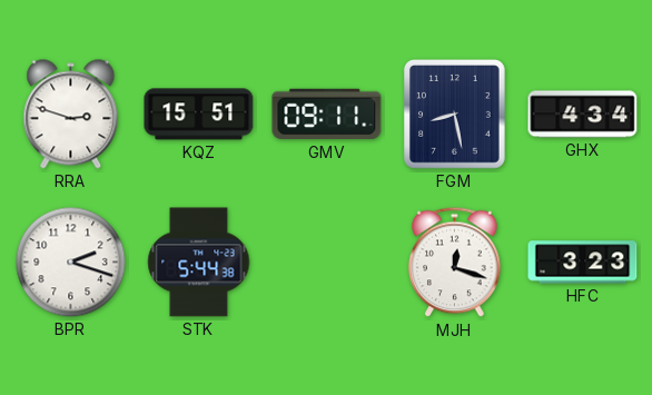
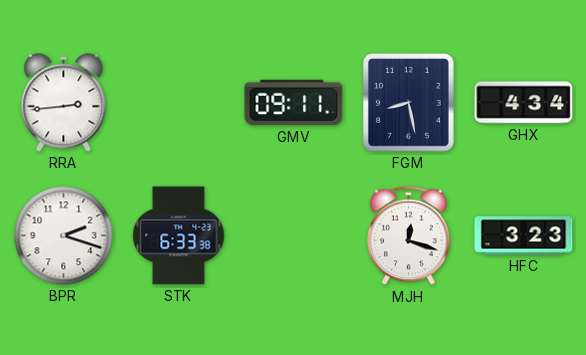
RRA: 2:48 -> 2:44 (64, 103)
KQZ: 15:51 -> none (199, 115)
STK: 5:44 -> 6:33 (179, 236)
